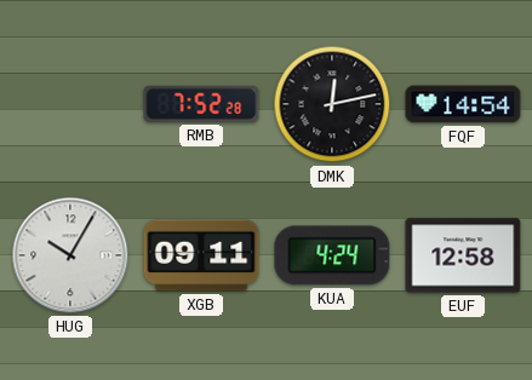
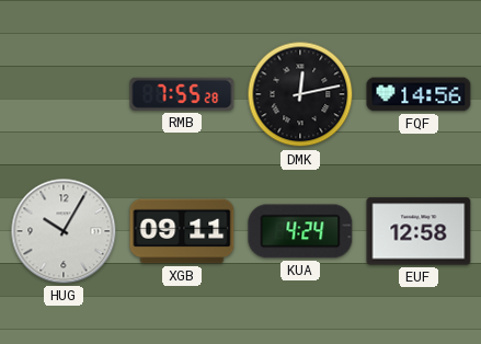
RMB: 7:52 -> 7:55 (182, 94)
FQF: 14:54 -> 14:56 (419, 94)
